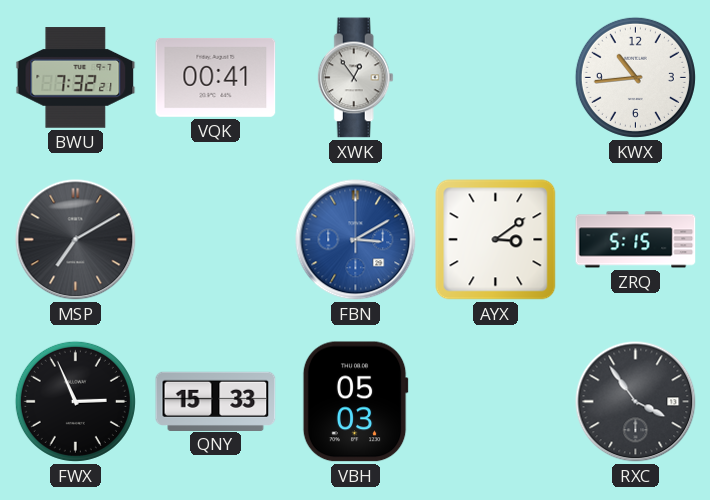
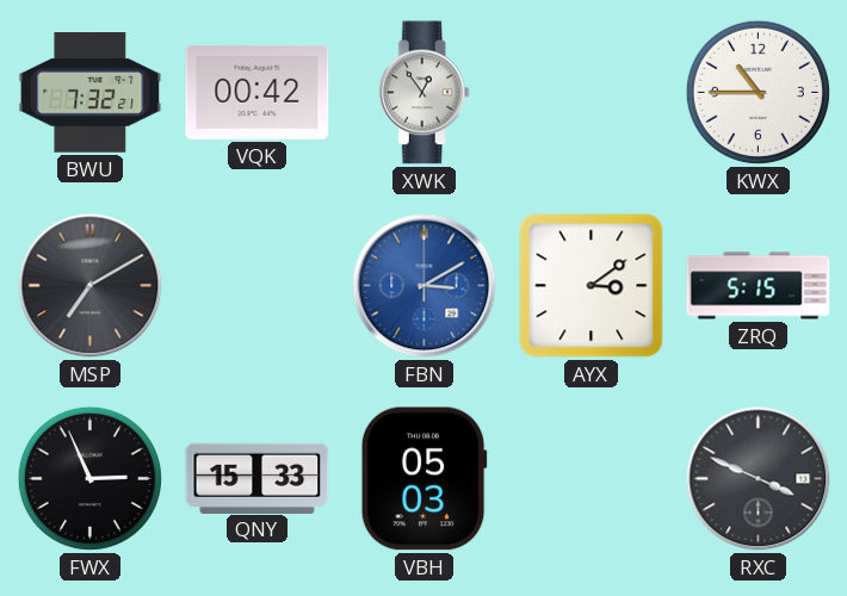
VQK: 00:41 -> 00:42 (258, 92)
KWX: 10:44 -> 10:45 (758, 92)
RXC: 3:54 -> 3:49 (759, 479)
